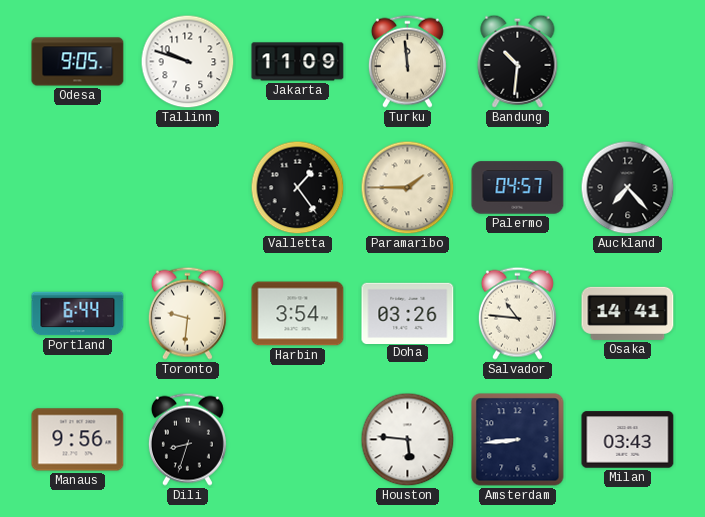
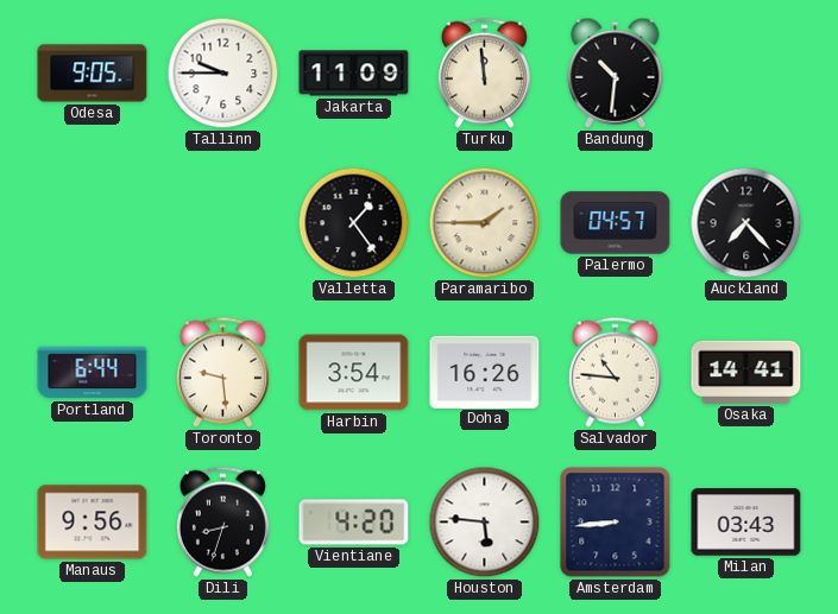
Tallinn: 9:48 -> 9:45 (223, 74)
Toronto: 9:31 -> 9:29 (222, 372)
Doha: 03:26 -> 16:26 (485, 372)
Vientiane: none -> 4:20 (354, 523)
